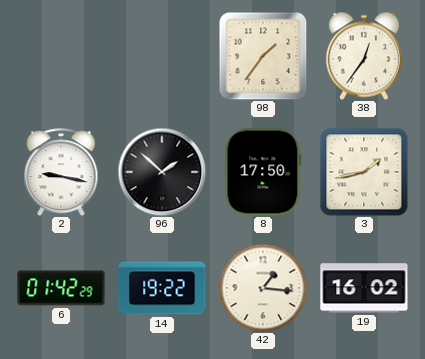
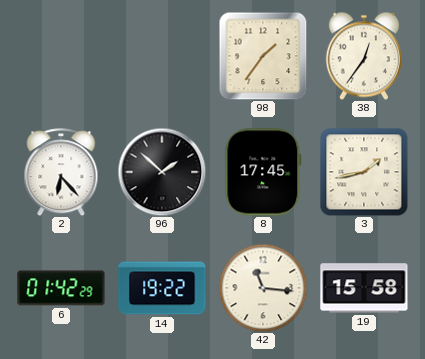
2: 9:17 -> 6:23 (61, 172)
8: 17:50 -> 17:45 (263, 172)
42: 1:16 -> 11:16 (263, 288)
19: 16:02 -> 15:58 (364, 288)
